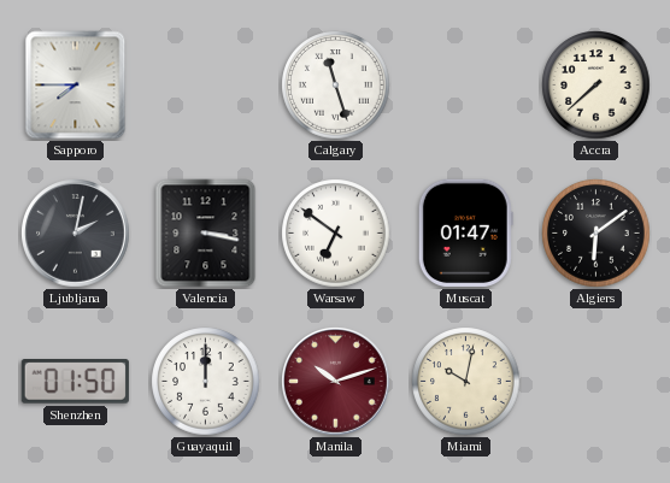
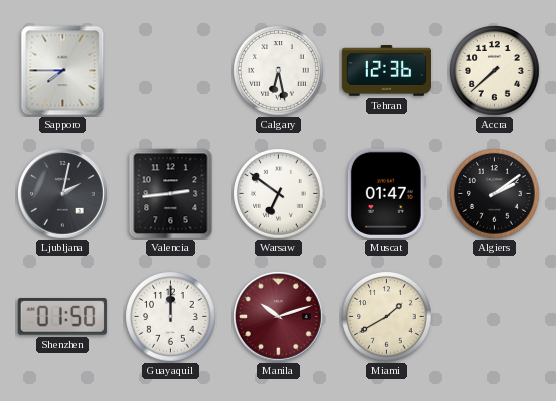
Calgary: 11:27 -> 6:28 (279, 71)
Tehran: none -> 12:36 (387, 71)
Valencia: 3:17 -> 2:44 (171, 194)
Algiers: 6:09 -> 2:09 (495, 194)
Miami: 10:02 -> 1:40 (387, 317)
